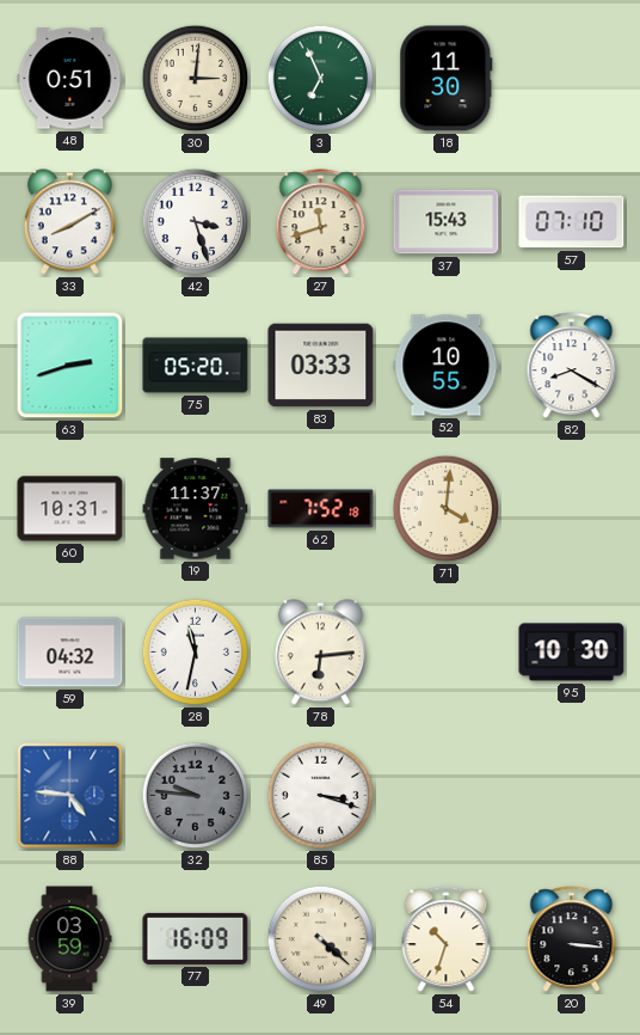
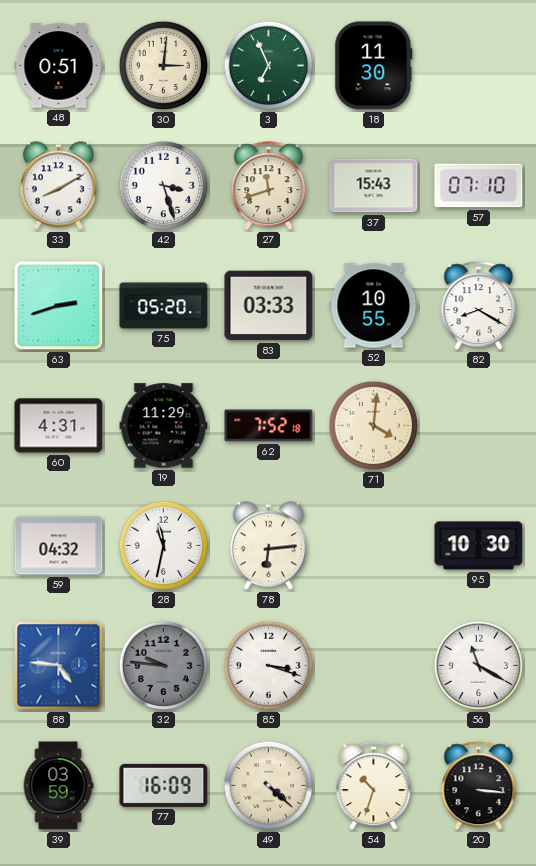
60: 10:31 -> 4:31 (59, 426)
19: 11:37 -> 11:29 (164, 426)
56: none -> 11:20 (479, 666)
